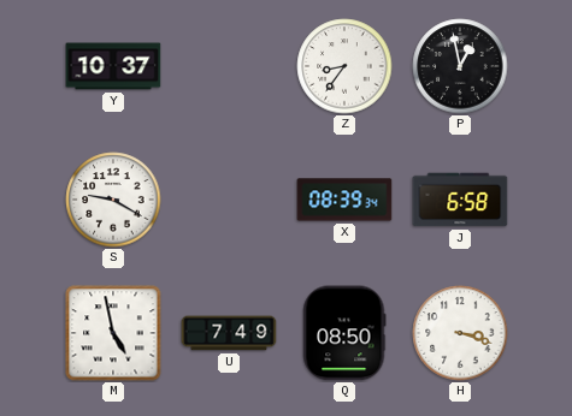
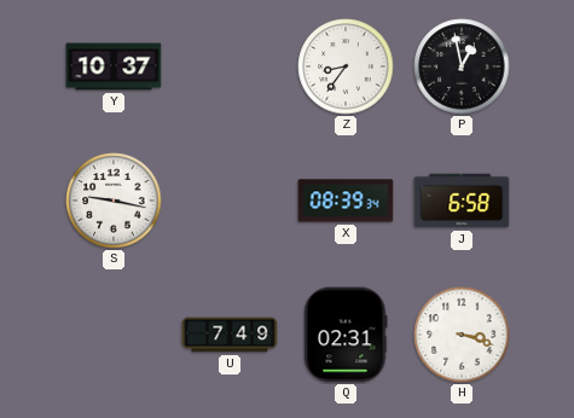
S: 9:20 -> 9:17 (114, 201)
M: 4:58 -> none (113, 333)
Q: 08:50 -> 02:31 (346, 335)
